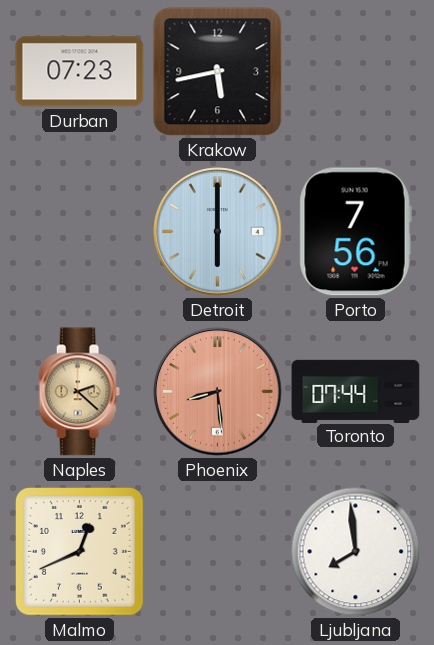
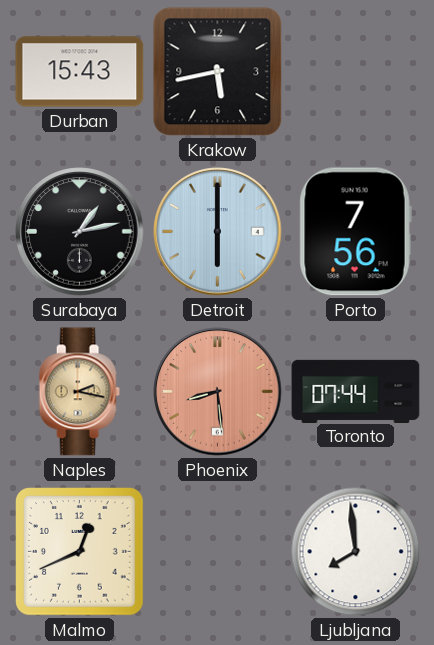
Durban: 07:23 -> 15:43 (80, 72)
Surabaya: none -> 1:13 (80, 232)
Naples: 2:22 -> 2:17 (79, 392)
